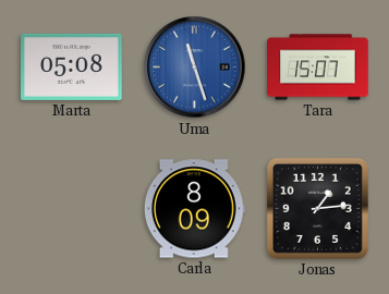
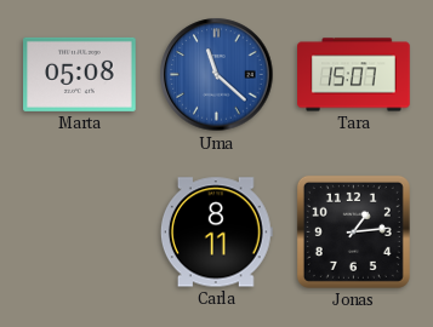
Uma: 11:27 -> 11:22 (217, 75)
Carla: 8:09 -> 8:11 (216, 233)
